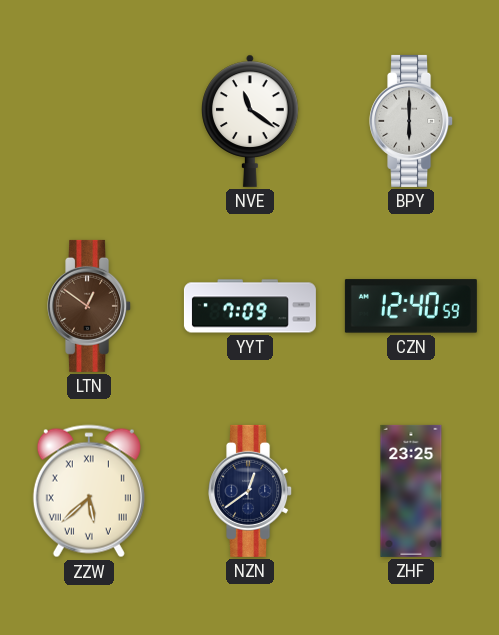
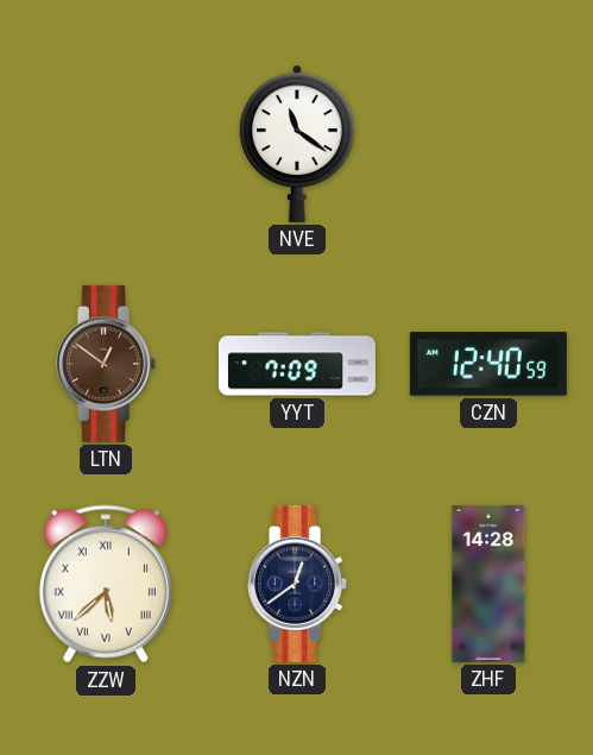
BPY: 6:00 -> none (412, 121)
ZHF: 23:25 -> 14:28 (488, 584)
